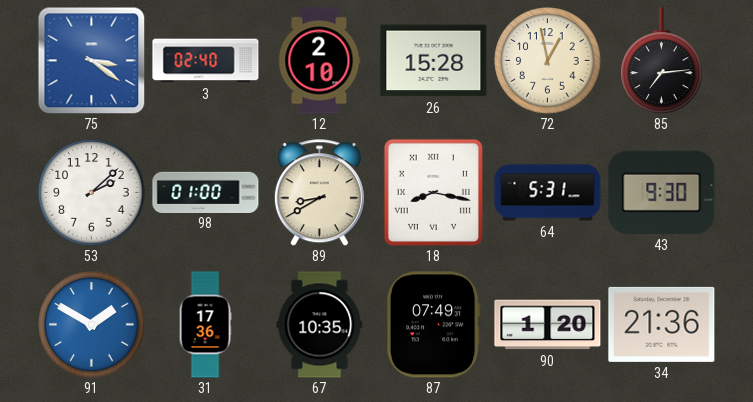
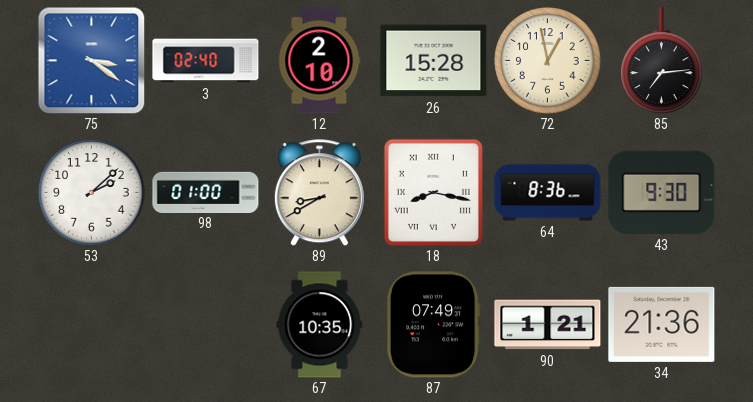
64: 5:31 -> 8:36 (548, 193)
91: 1:50 -> none (92, 325)
31: 17:36 -> none (205, 325)
90: 1:20 -> 1:21 (548, 325)
